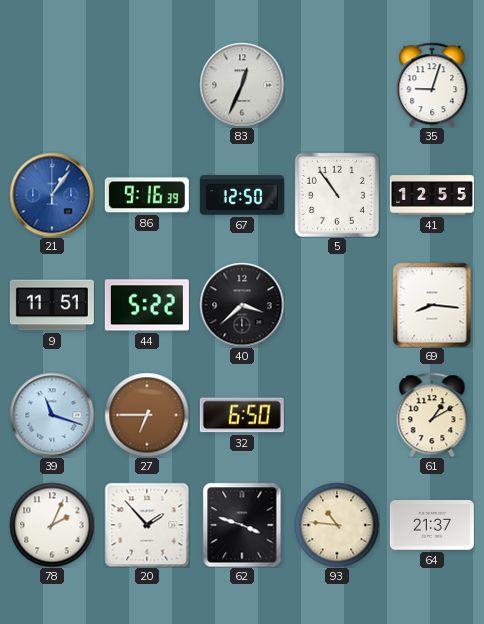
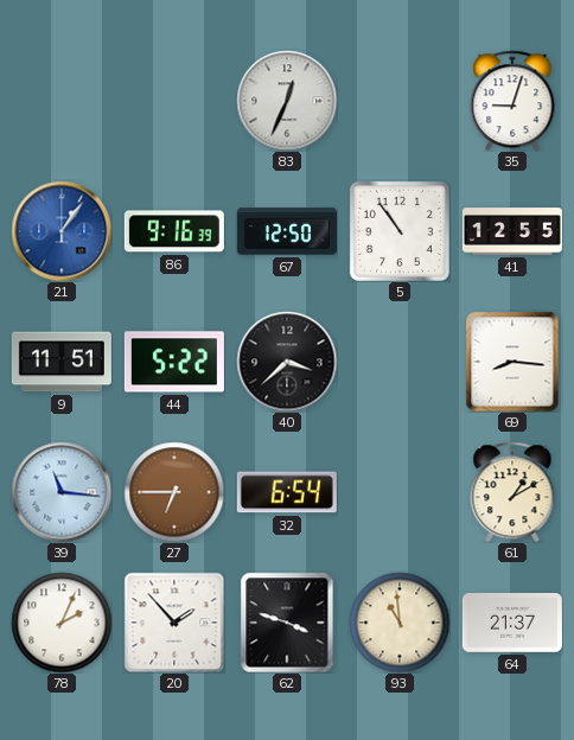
39: 11:18 -> 11:16 (62, 492)
32: 6:50 -> 6:54 (287, 492)
93: 10:46 -> 10:59 (400, 623)
